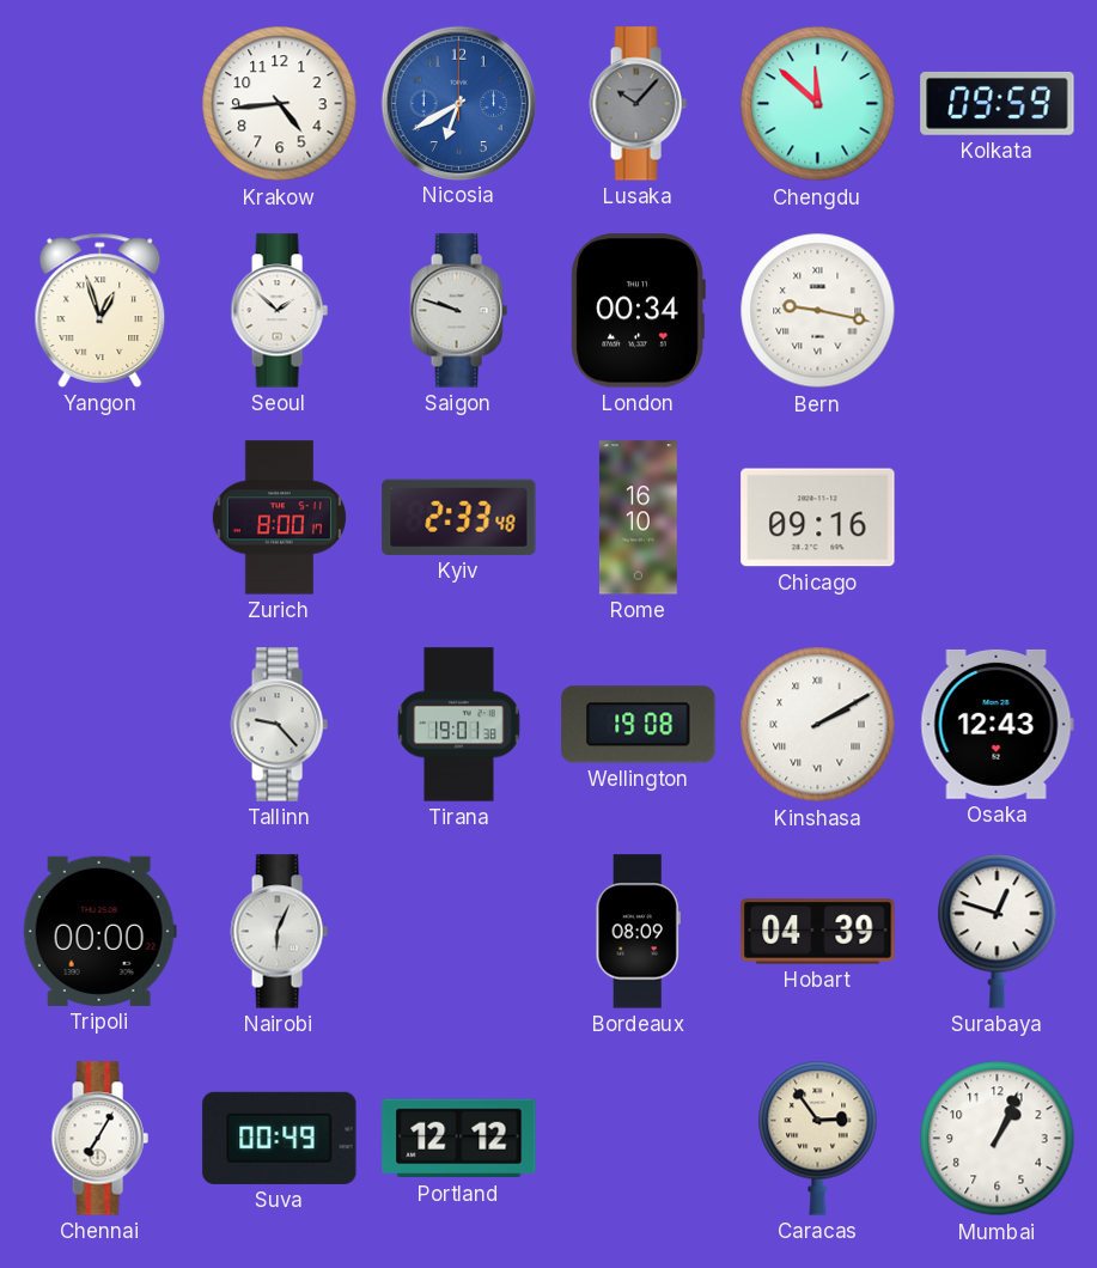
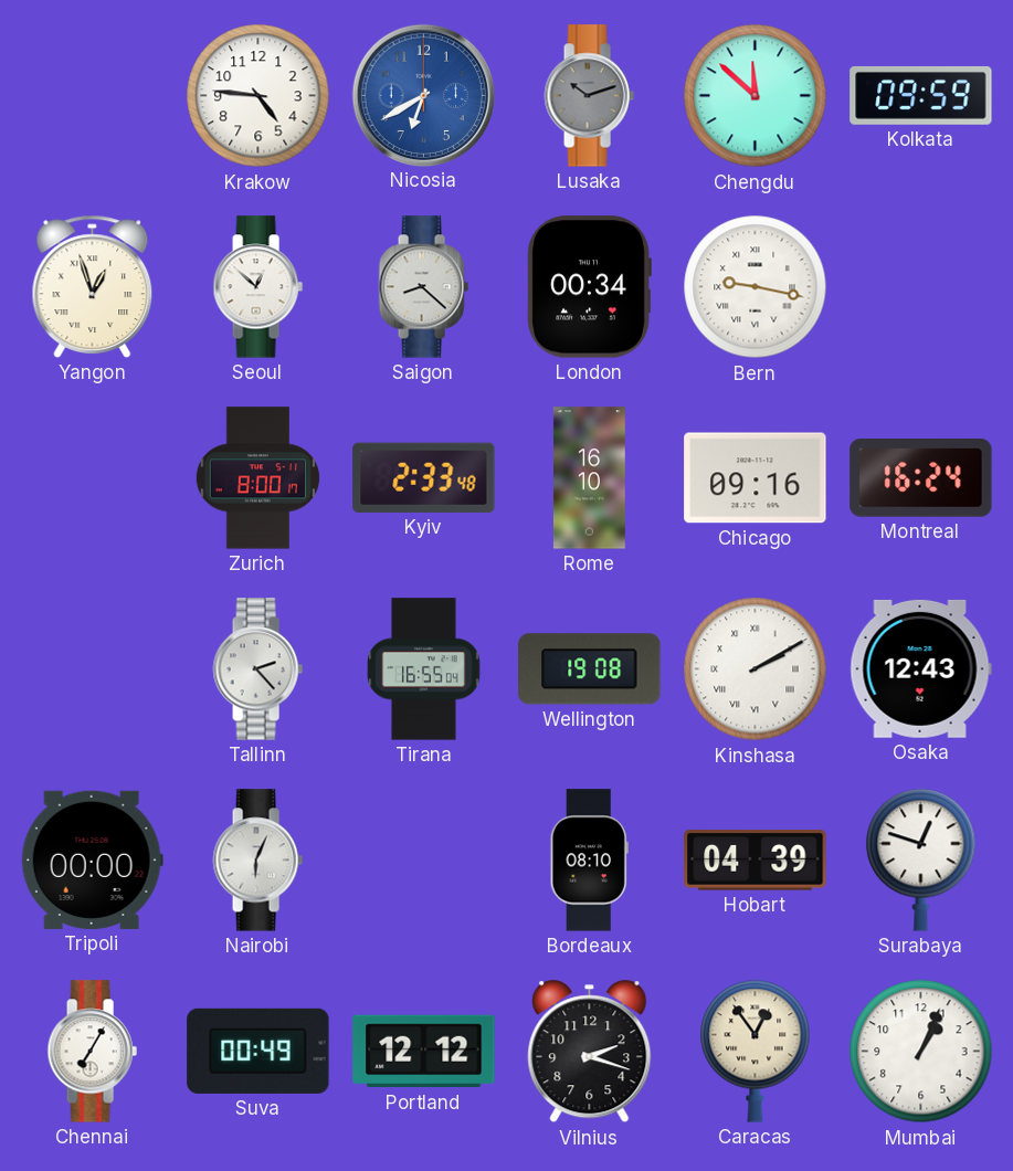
Krakow: 4:44 -> 4:46 (258, 96)
Lusaka: 10:07 -> 10:12 (589, 96)
Seoul: 1:52 -> 12:52 (257, 287)
Saigon: 9:48 -> 8:22 (423, 287)
Montreal: none -> 16:24 (921, 478)
Tallinn: 9:23 -> 2:23 (257, 669)
Tirana: 19:01 -> 16:55 (424, 669)
Bordeaux: 08:09 -> 08:10 (589, 861)
Vilnius: none -> 2:18 (590, 1052)
Caracas: 2:54 -> 12:54 (756, 1051)
